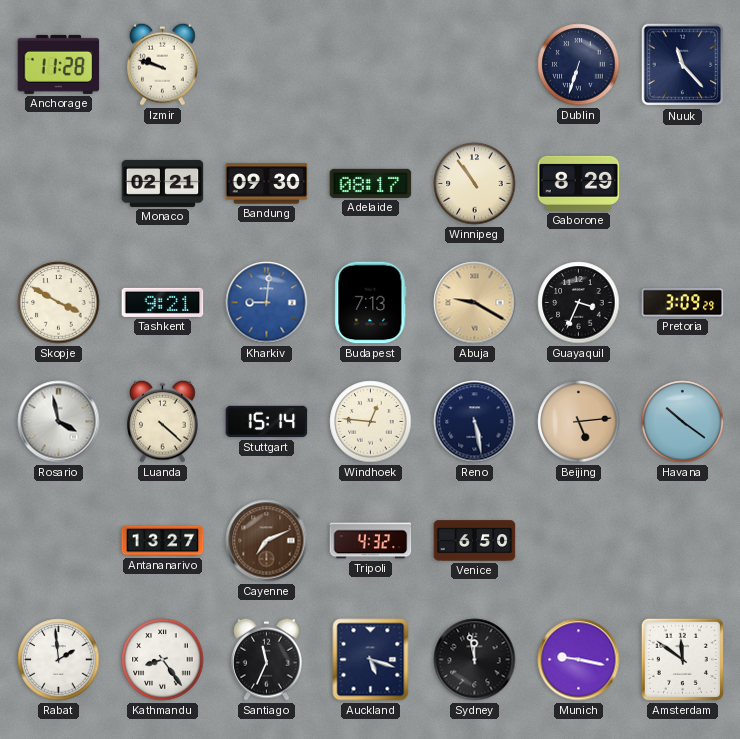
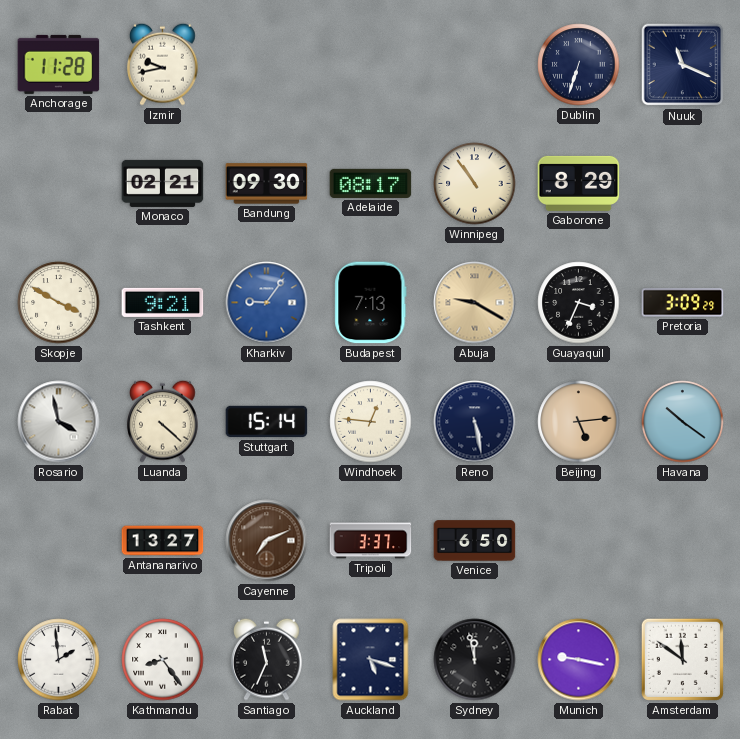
Izmir: 9:48 -> 9:43 (163, 64)
Nuuk: 11:23 -> 11:19 (683, 65)
Kharkiv: 9:01 -> 9:06 (267, 303)
Tripoli: 4:32 -> 3:37 (371, 541)
